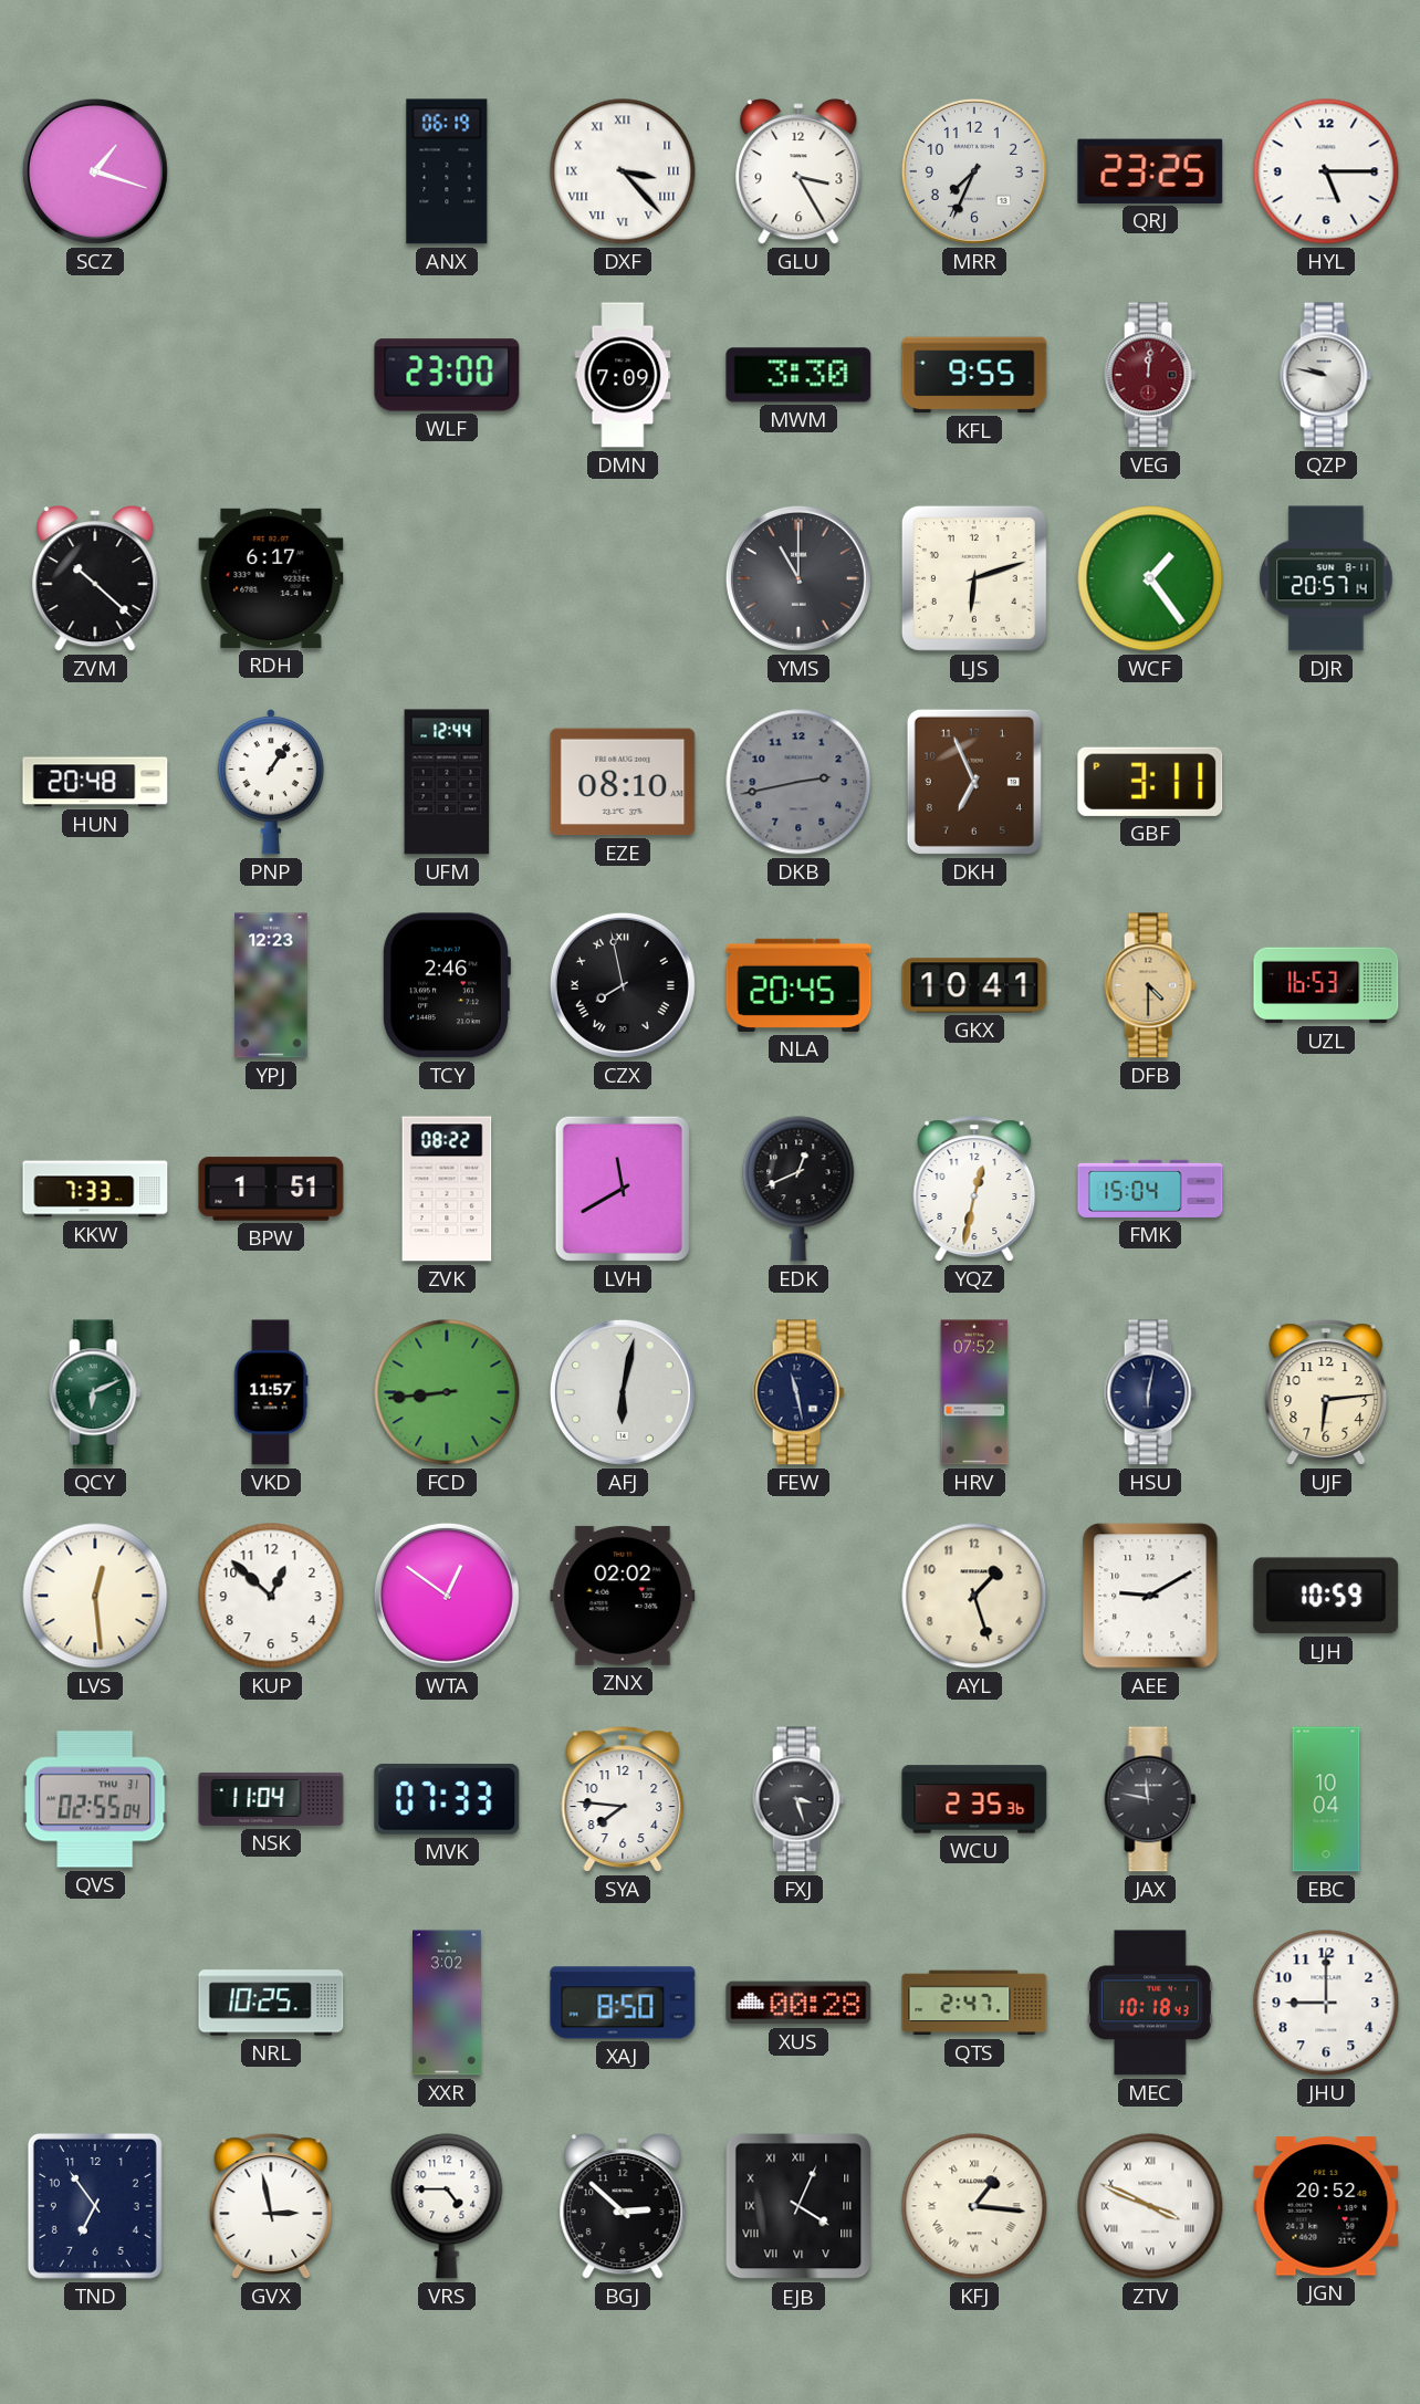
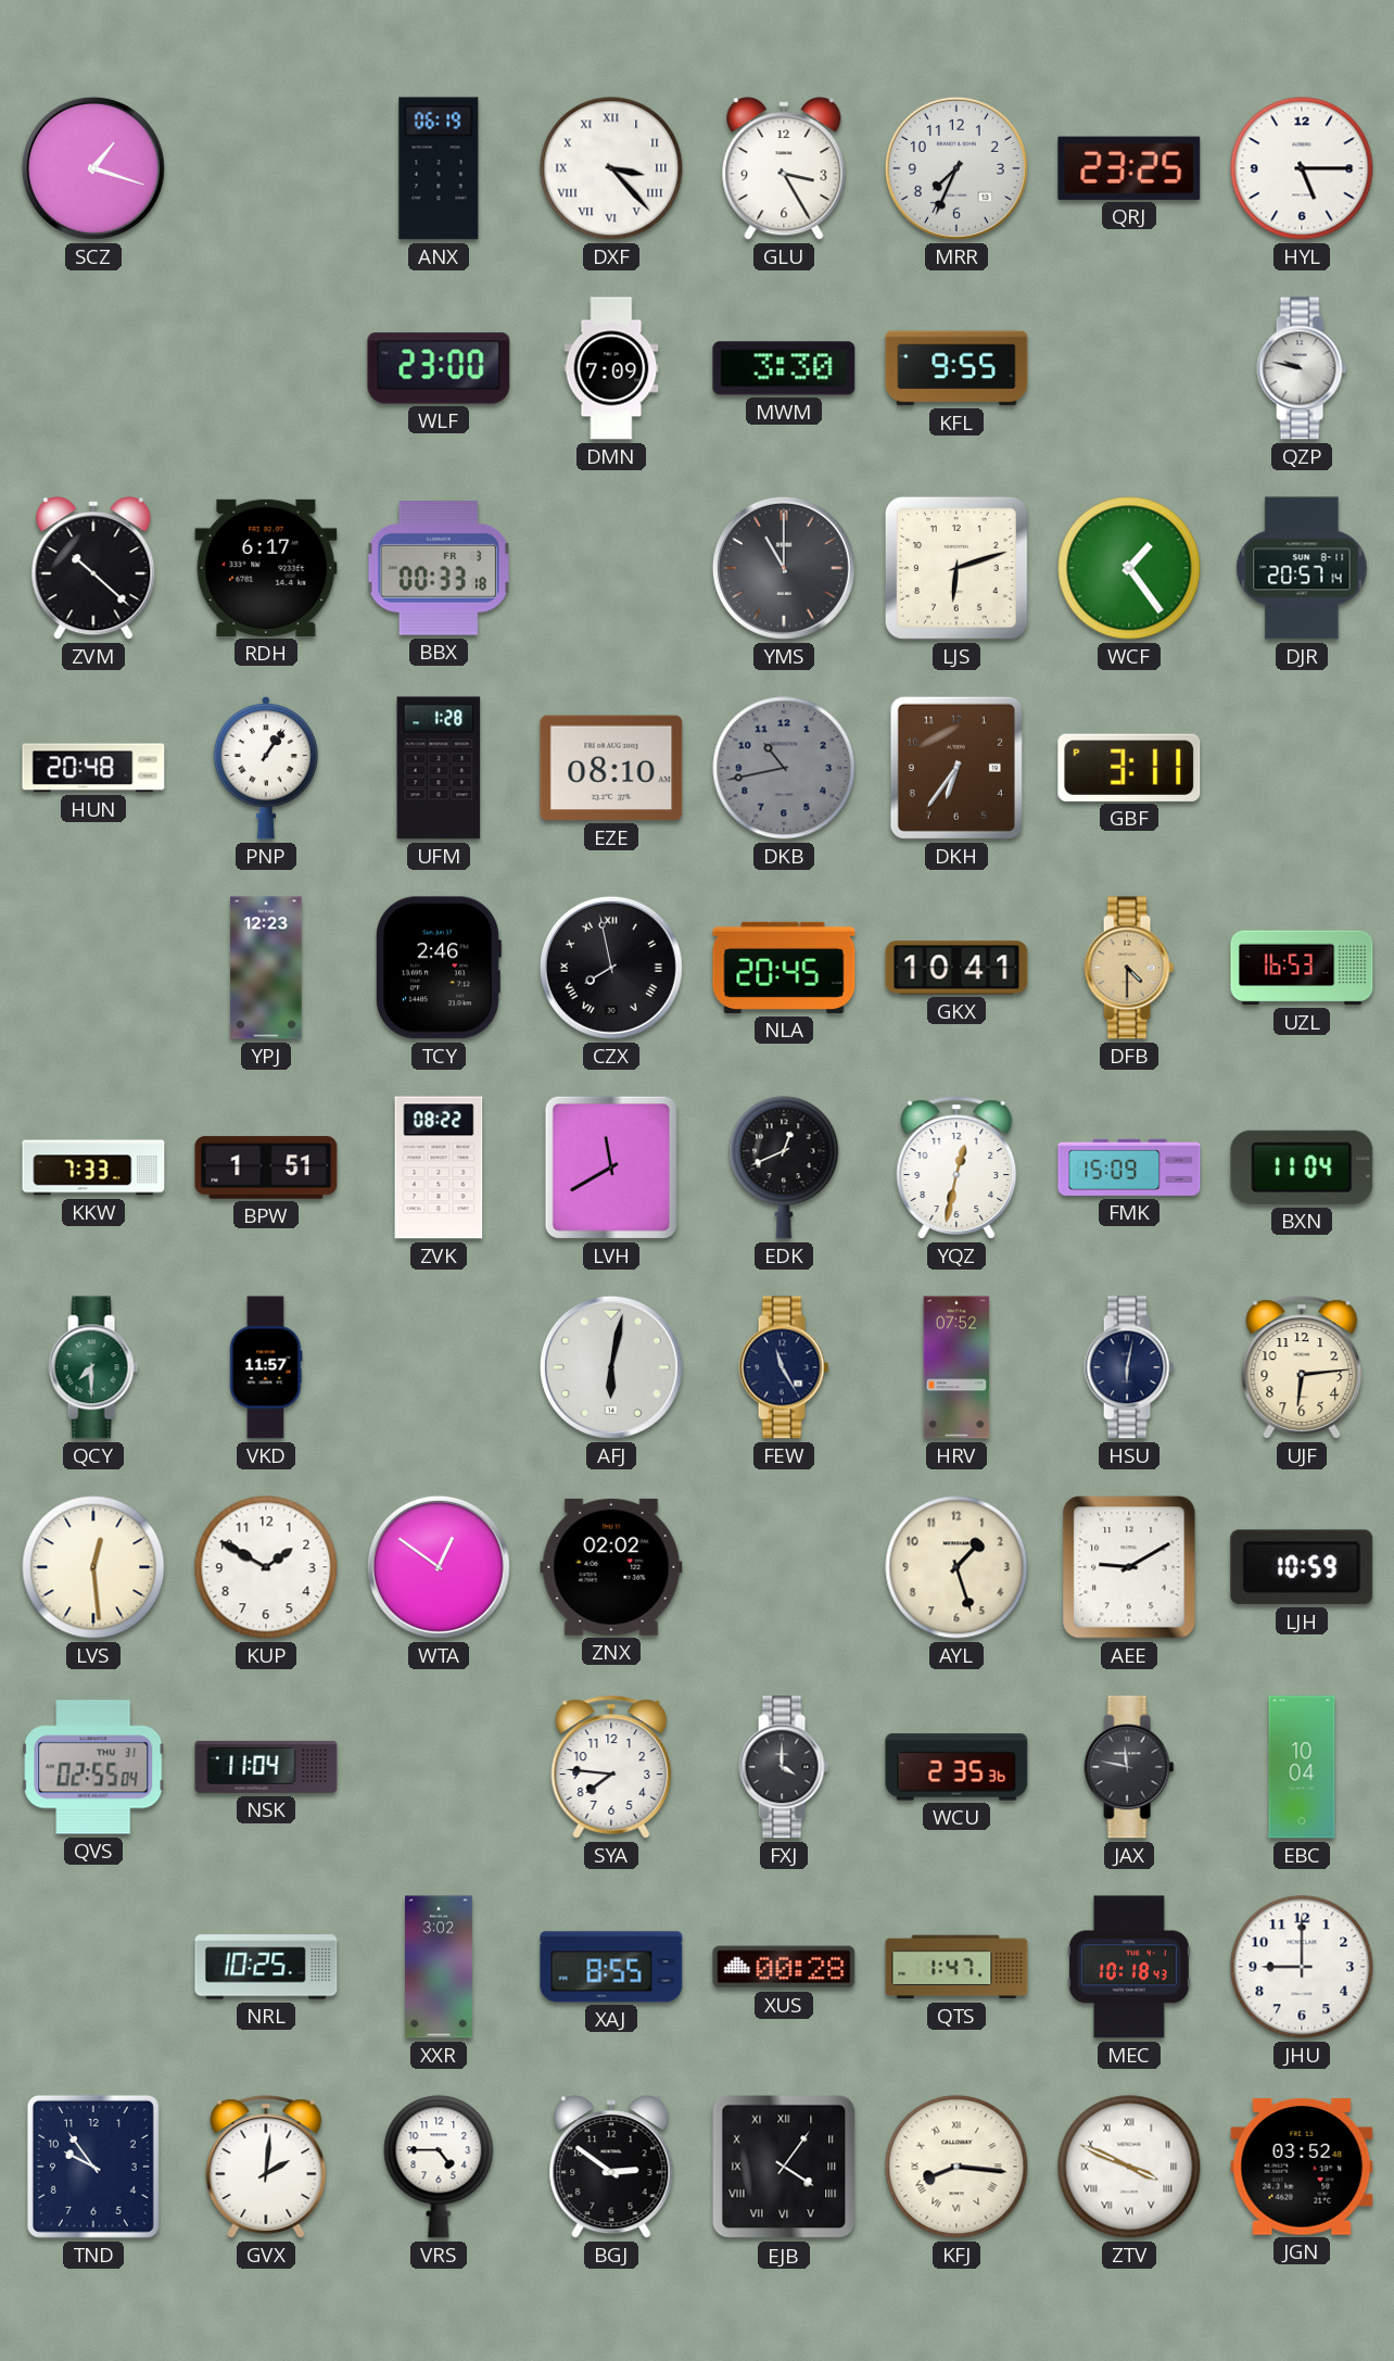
VEG: 12:01 -> none (1150, 375)
BBX: none -> 00:33 (439, 568)
UFM: 12:44 -> 1:28 (439, 768)
DKB: 2:43 -> 10:43 (784, 768)
DKH: 6:56 -> 6:36 (956, 768)
FMK: 15:04 -> 15:09 (1129, 1167)
BXN: none -> 11:04 (1302, 1167)
QCY: 6:11 -> 7:30 (93, 1367)
FCD: 8:44 -> none (447, 1392)
FEW: 11:28 -> 11:25 (784, 1367)
KUP: 12:52 -> 1:50 (266, 1567)
MVK: 07:33 -> none (447, 1799)
FXJ: 3:27 -> 4:00 (784, 1767)
XAJ: 8:50 -> 8:55 (611, 1967)
QTS: 2:47 -> 1:47 (956, 1967)
TND: 6:54 -> 9:54 (93, 2167)
GVX: 2:58 -> 2:01 (266, 2167)
BGJ: 2:52 -> 2:51 (611, 2167)
EJB: 4:04 -> 4:06 (784, 2167)
KFJ: 1:16 -> 8:16 (956, 2167)
JGN: 20:52 -> 03:52 (1302, 2167)
